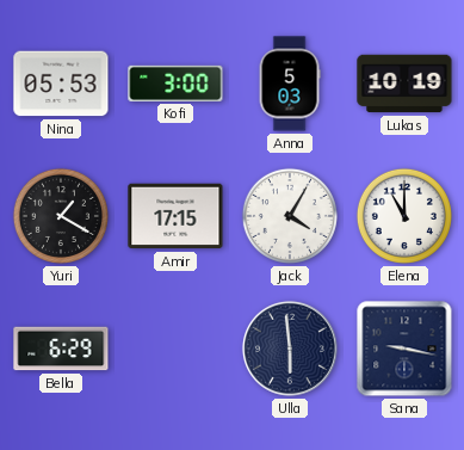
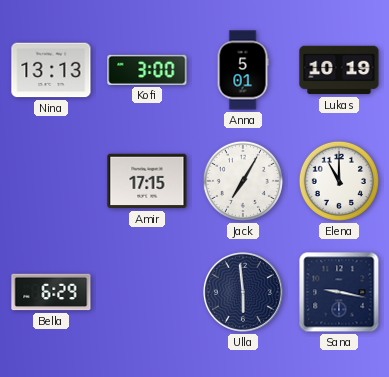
Nina: 05:53 -> 13:13 (51, 70)
Anna: 5:03 -> 5:01 (243, 70)
Yuri: 1:20 -> none (61, 216)
Jack: 4:05 -> 7:05 (243, 181)
